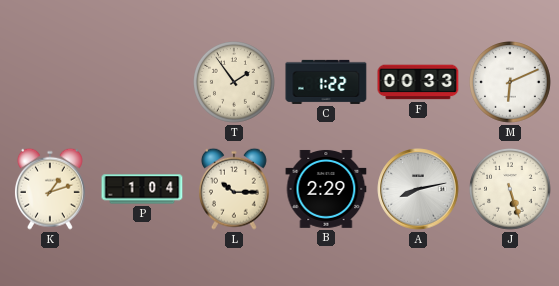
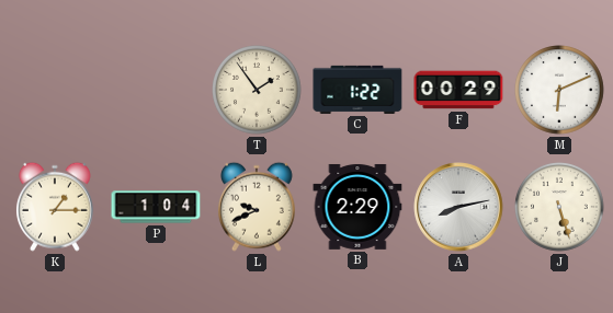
F: 00:33 -> 00:29 (458, 90)
K: 1:12 -> 1:15 (55, 207)
L: 10:15 -> 9:41 (257, 207)
